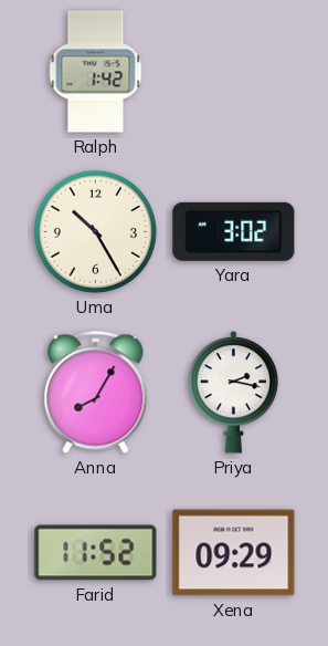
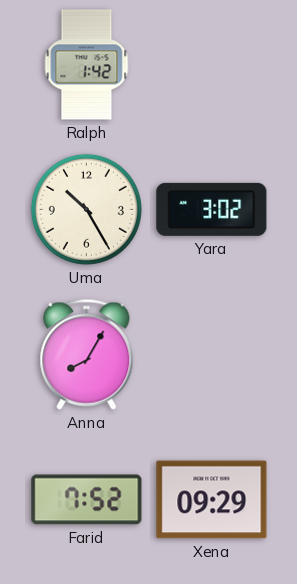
Priya: 2:17 -> none (234, 393)
Farid: 11:52 -> 7:52 (87, 500)
